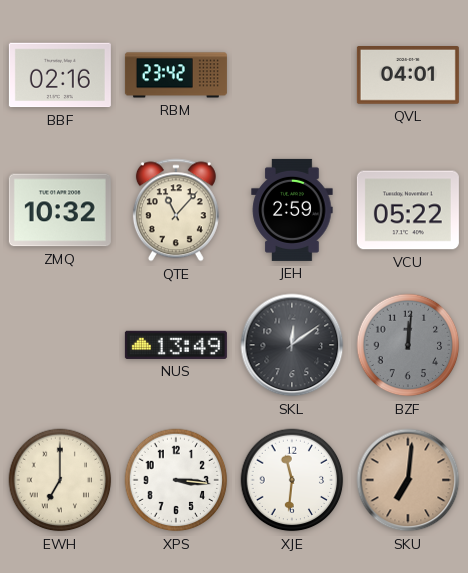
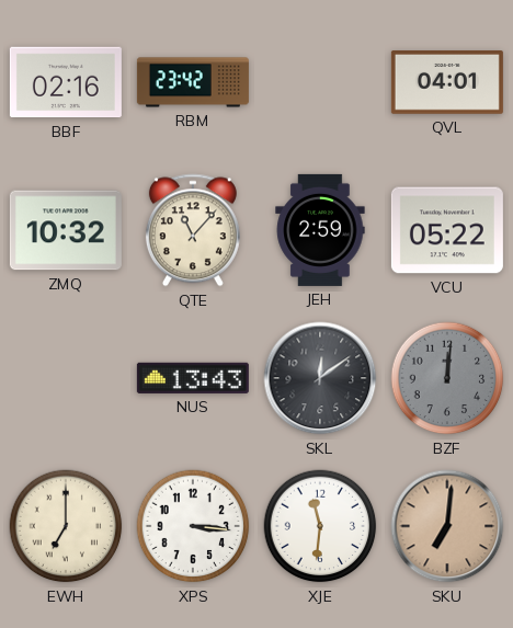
NUS: 13:49 -> 13:43 (193, 378)
